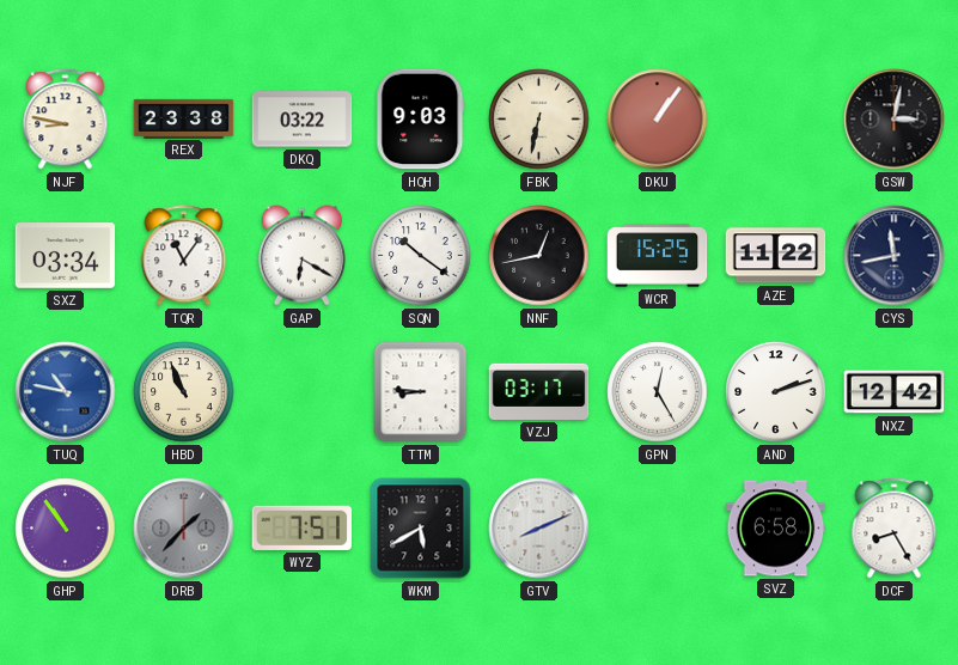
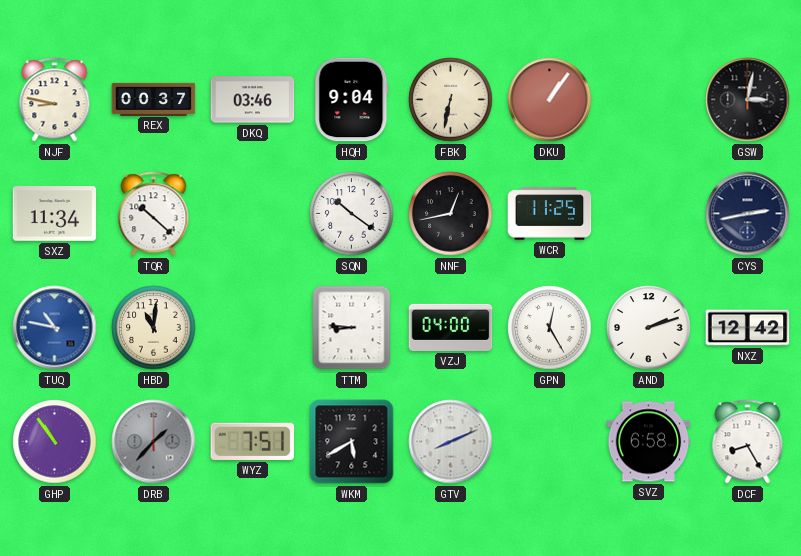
REX: 23:38 -> 00:37 (154, 99)
DKQ: 03:22 -> 03:46 (253, 100)
HQH: 9:03 -> 9:04 (352, 100)
SXZ: 03:34 -> 11:34 (55, 214)
TQR: 11:06 -> 10:22 (154, 214)
GAP: 6:20 -> none (301, 256)
WCR: 15:25 -> 11:25 (550, 214)
AZE: 11:22 -> none (776, 256)
CYS: 11:43 -> 2:43 (748, 214)
HBD: 10:56 -> 11:01 (154, 328)
VZJ: 03:17 -> 04:00 (451, 327)
